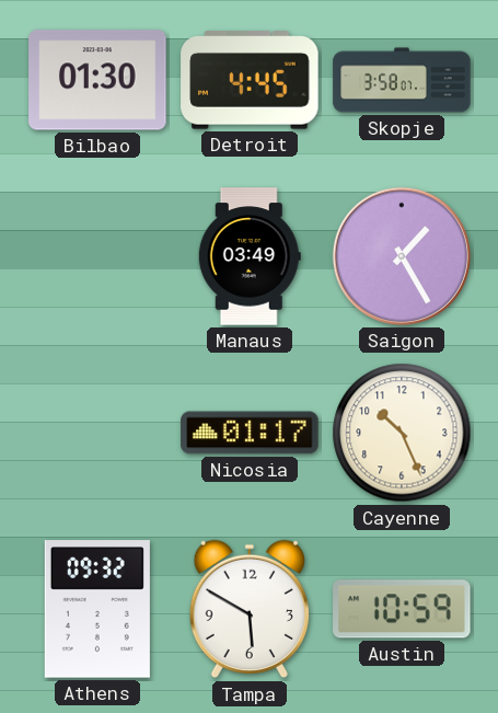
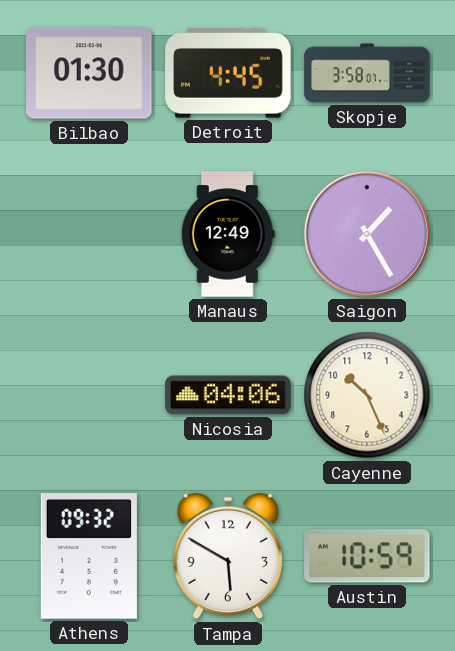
Manaus: 03:49 -> 12:49 (228, 234)
Nicosia: 01:17 -> 04:06 (228, 395)
